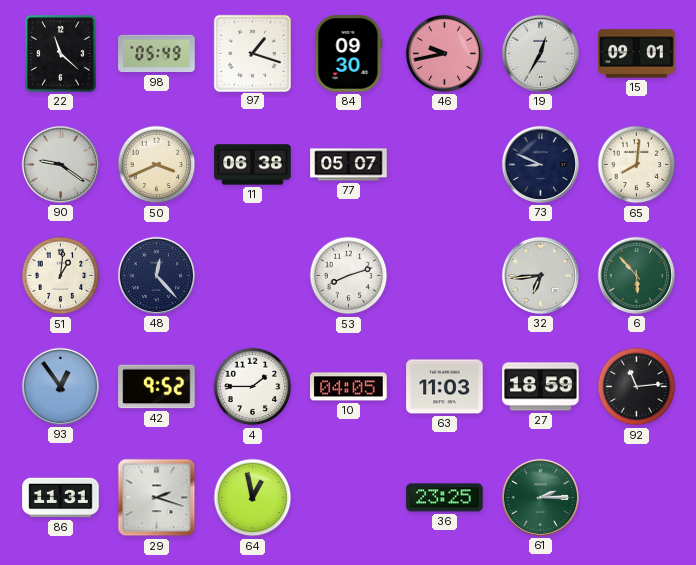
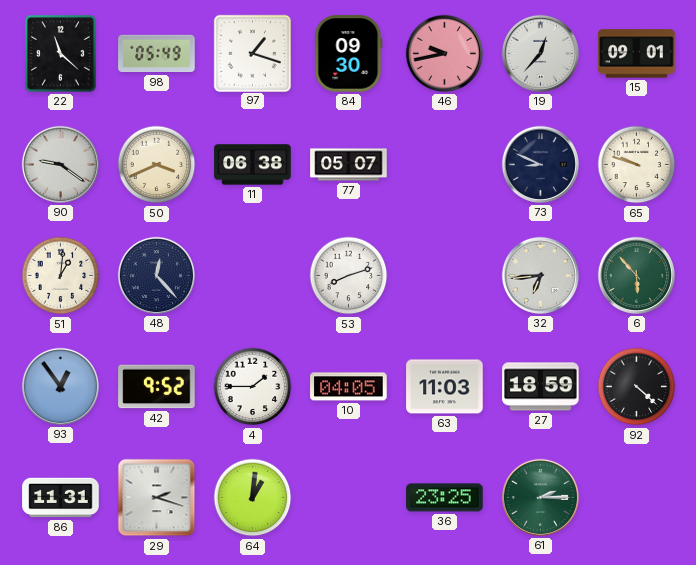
19: 12:35 -> 12:37 (540, 53)
65: 8:01 -> 9:48 (637, 165)
92: 11:14 -> 4:22 (637, 387)
64: 12:58 -> 1:01 (253, 498)
